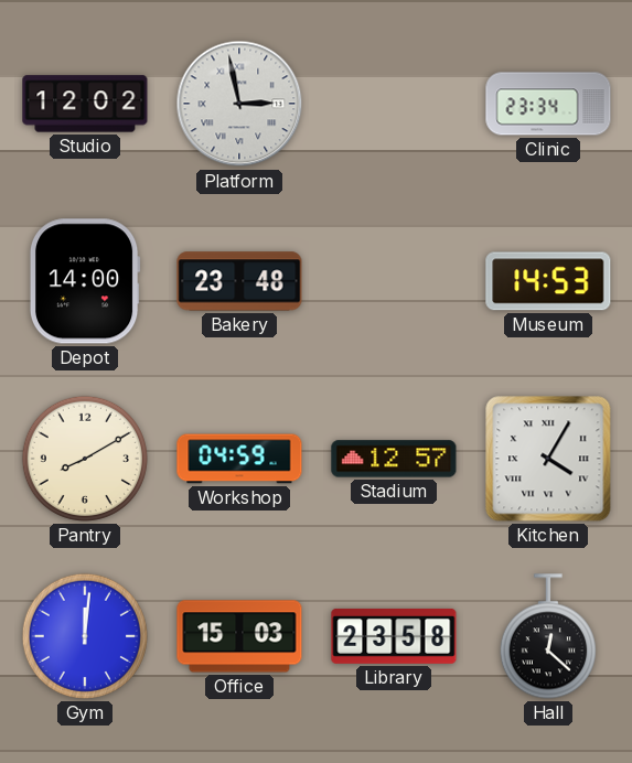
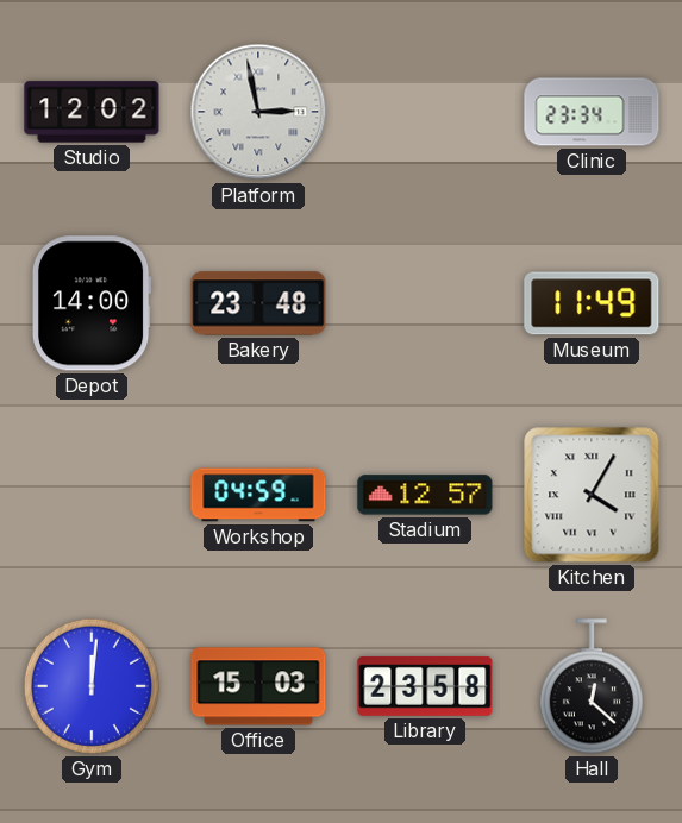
Museum: 14:53 -> 11:49 (592, 303)
Pantry: 8:10 -> none (85, 459)
